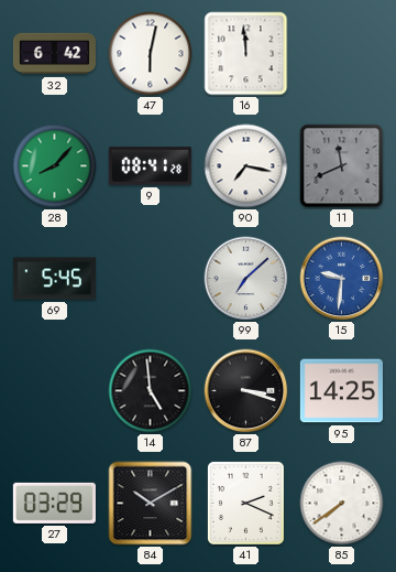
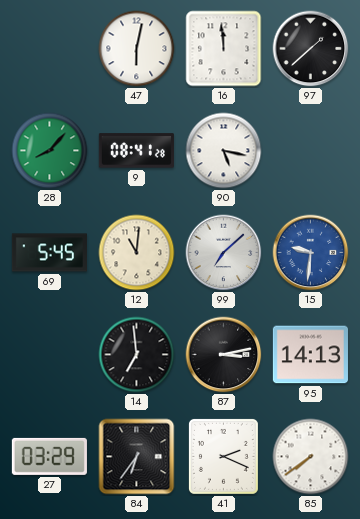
32: 6:42 -> none (54, 54)
97: none -> 1:38 (311, 49)
90: 7:17 -> 5:17 (224, 151)
11: 11:41 -> none (342, 166)
12: none -> 11:01 (137, 253)
14: 4:59 -> 6:59 (137, 355)
87: 3:18 -> 3:13 (224, 355)
95: 14:25 -> 14:13 (310, 355)
84: 10:10 -> 6:36 (137, 457)
